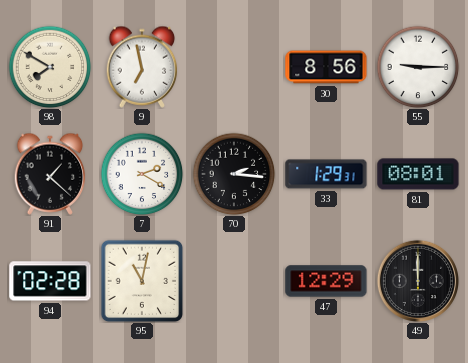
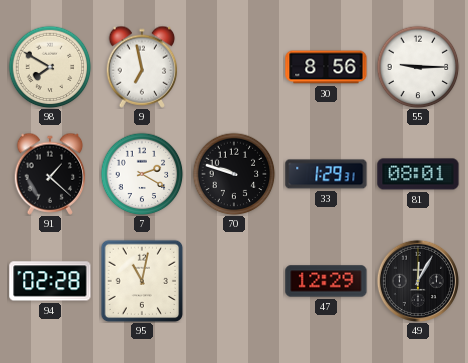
70: 2:16 -> 9:48 (234, 174)
49: 12:00 -> 12:05 (417, 280)
